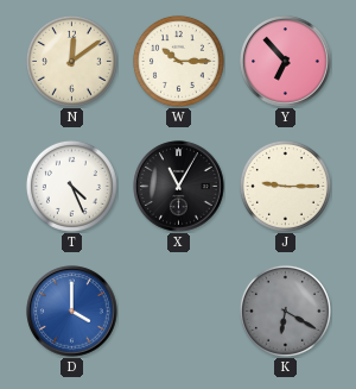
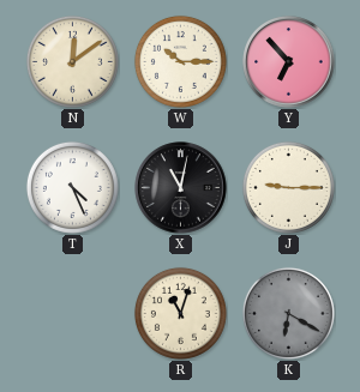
X: 11:05 -> 11:02 (181, 188)
D: 4:00 -> none (72, 312)
R: none -> 11:03 (180, 313)
